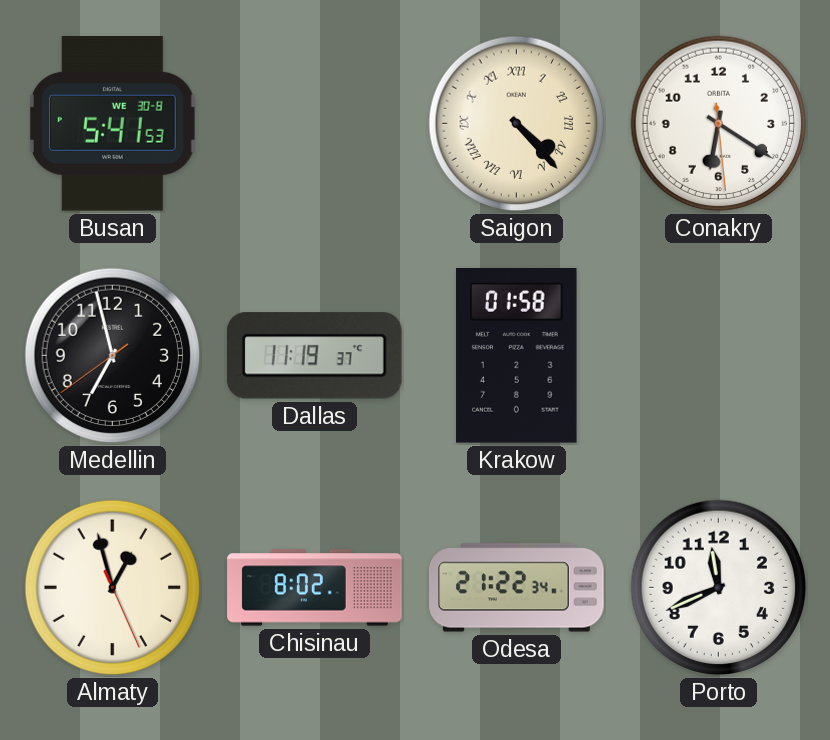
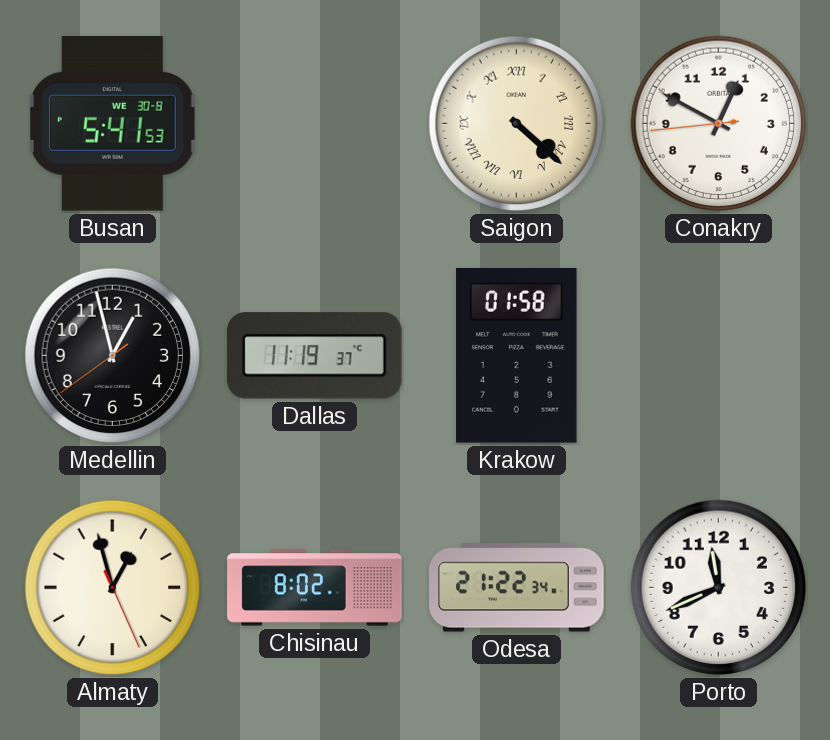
Saigon: 4:23 -> 4:22 (517, 124)
Conakry: 6:20 -> 12:49 (719, 124)
Medellin: 6:57 -> 12:57 (113, 356)
